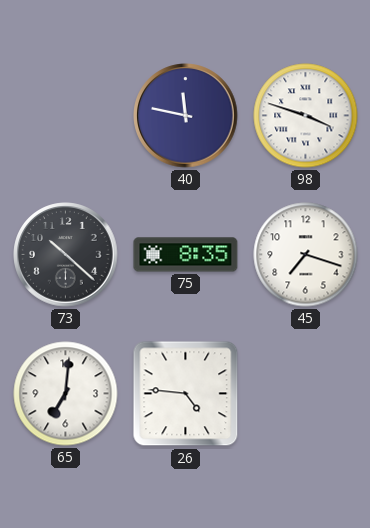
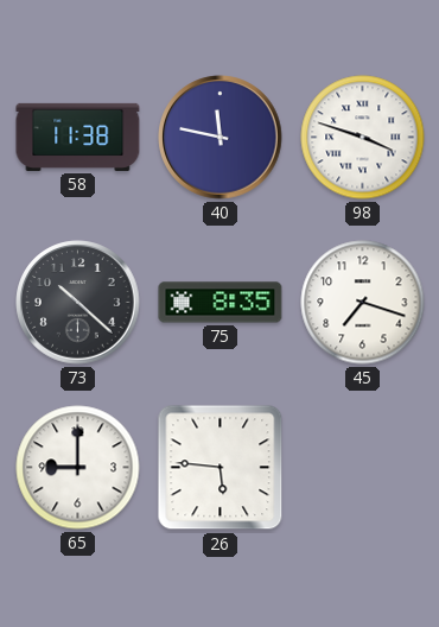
58: none -> 11:38 (78, 137)
65: 7:01 -> 9:00 (78, 468)
26: 4:46 -> 5:46 (221, 468)
